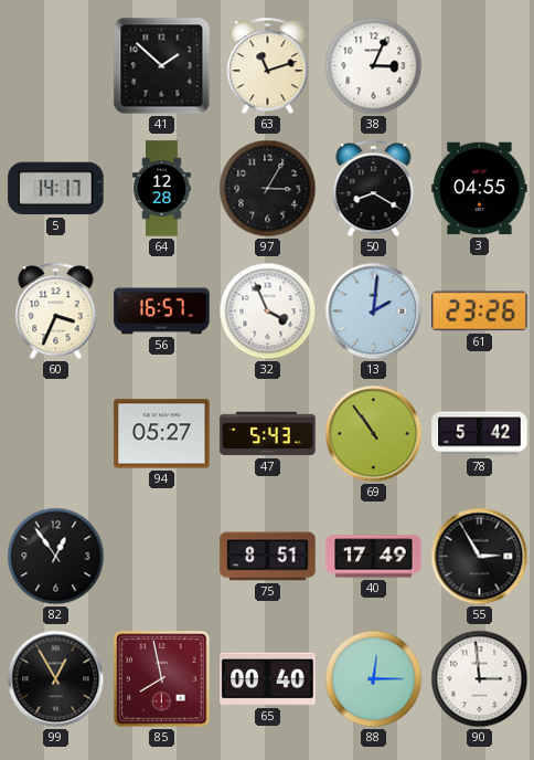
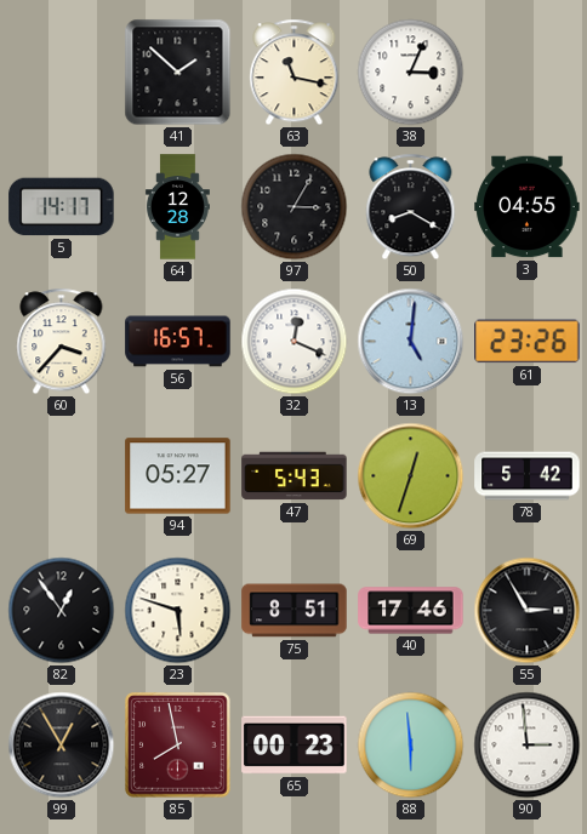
63: 11:12 -> 11:17 (295, 73)
60: 3:34 -> 3:37 (62, 342)
32: 3:56 -> 12:19 (295, 342)
13: 2:01 -> 5:01 (411, 342)
69: 10:54 -> 12:33 (411, 476)
23: none -> 5:48 (178, 611)
40: 17:49 -> 17:46 (411, 611)
65: 00:40 -> 00:23 (295, 746)
88: 12:15 -> 5:59 (411, 746)
